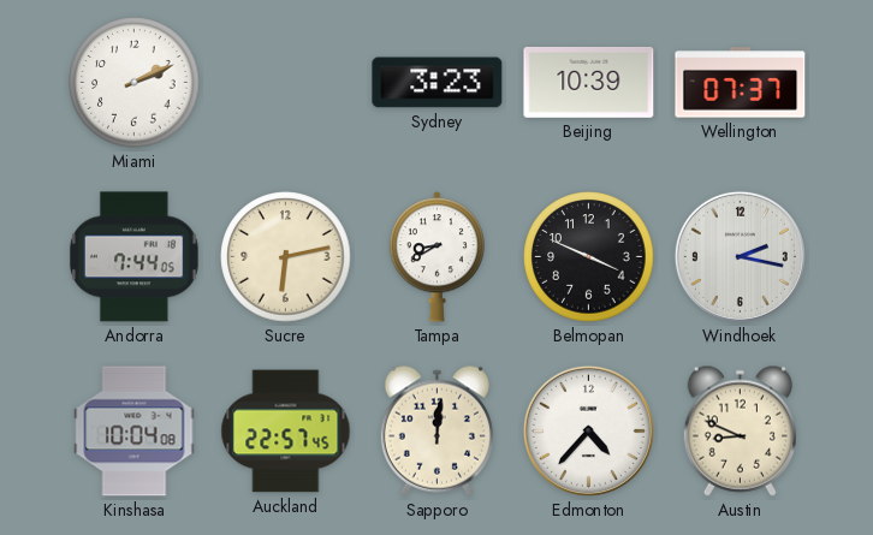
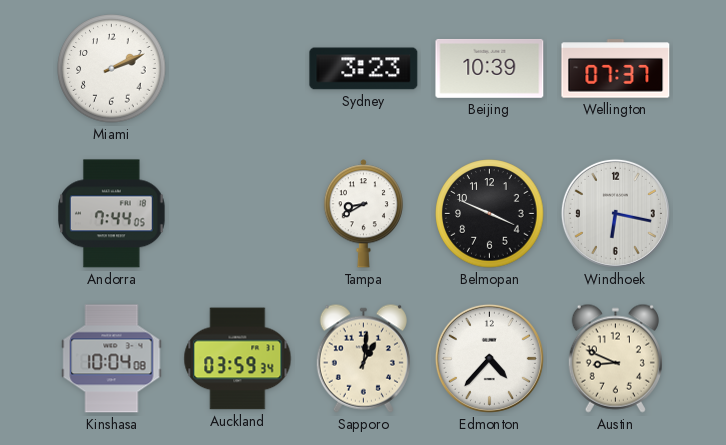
Sucre: 6:13 -> none (286, 257)
Windhoek: 2:17 -> 6:17 (615, 213)
Auckland: 22:57 -> 03:59 (238, 359)
Sapporo: 12:01 -> 1:01 (363, 358)
